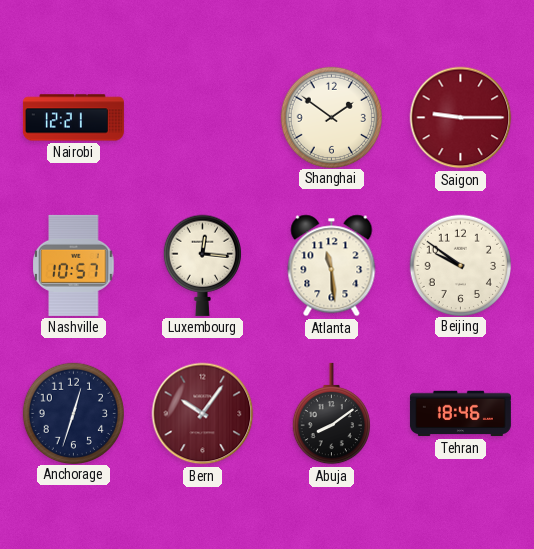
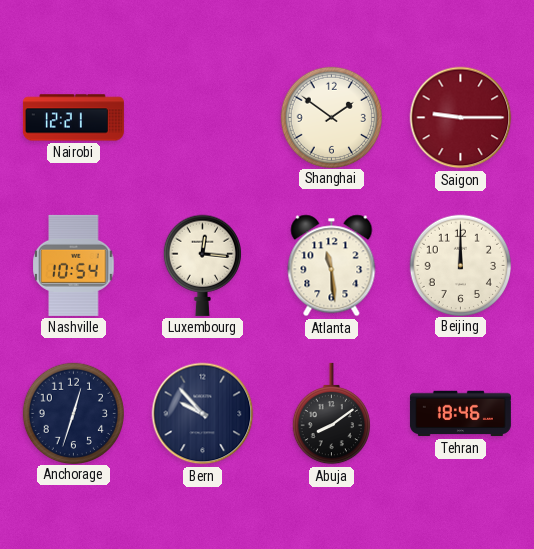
Nashville: 10:57 -> 10:54 (74, 265)
Beijing: 9:51 -> 12:00 (460, 265)
Bern: 10:06 -> 9:53 (203, 414)
Bern dial: burgundy -> navy (203, 414)
